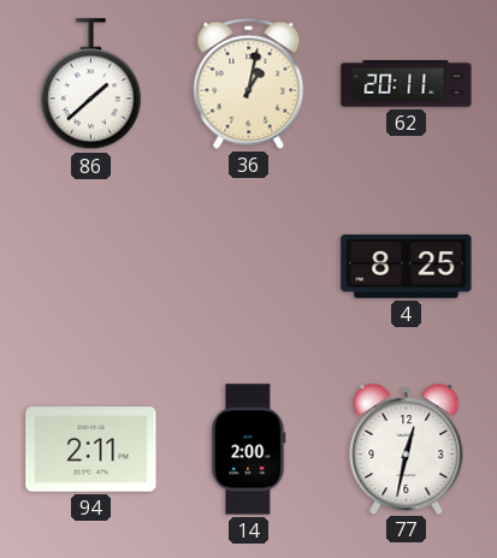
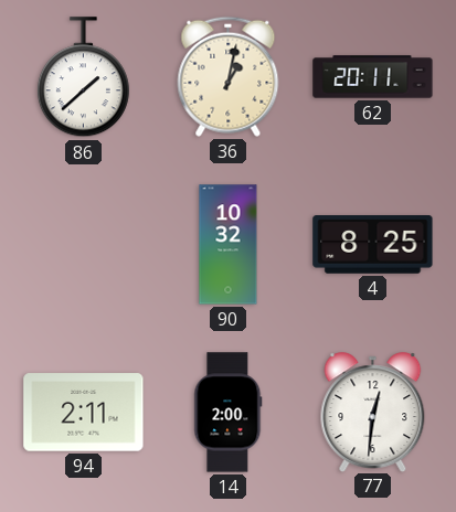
90: none -> 10:32 (229, 245)
77: 12:32 -> 12:31 (373, 412)
